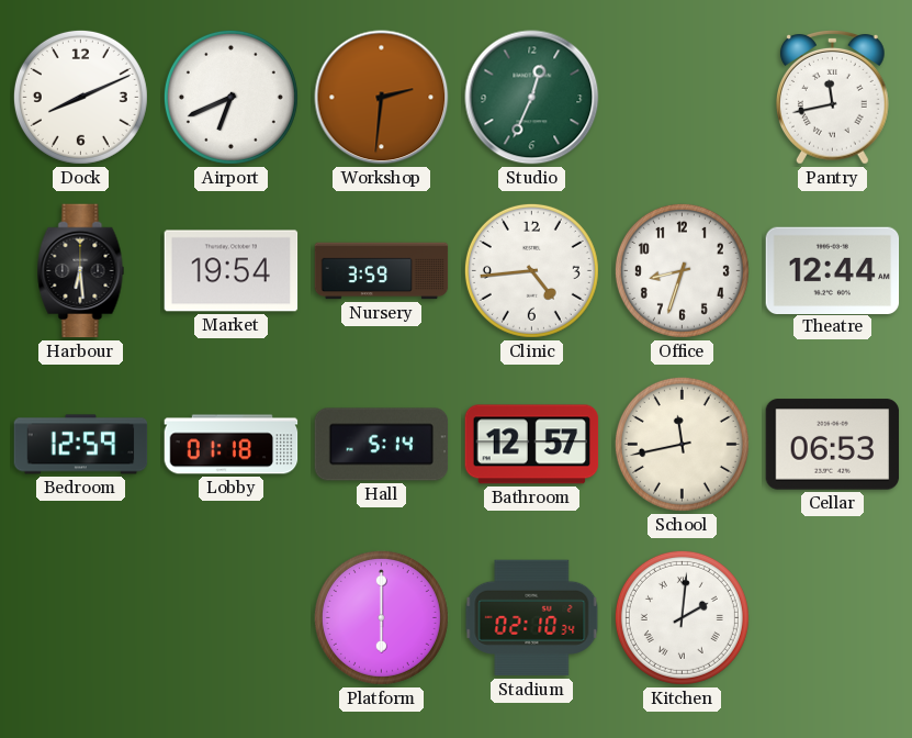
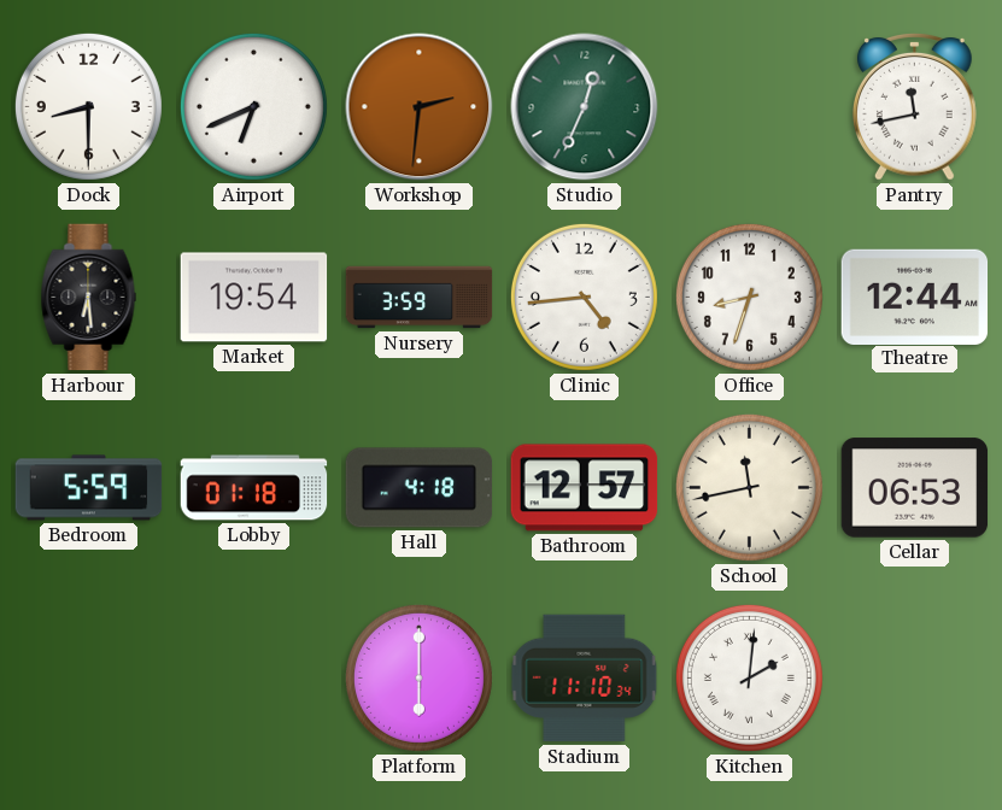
Dock: 8:11 -> 8:30 (88, 106)
Bedroom: 12:59 -> 5:59 (89, 488)
Hall: 5:14 -> 4:18 (420, 488)
Stadium: 02:10 -> 11:10 (585, 679)
